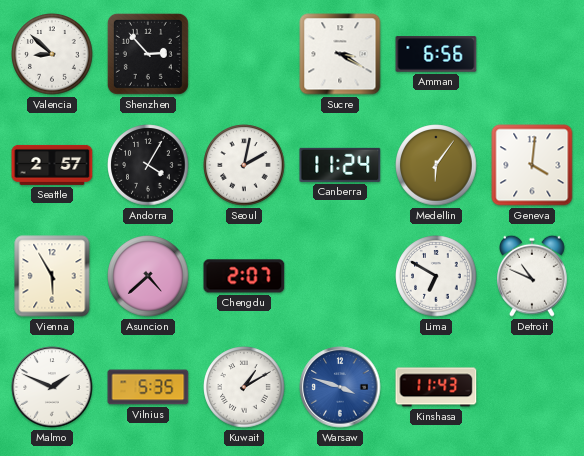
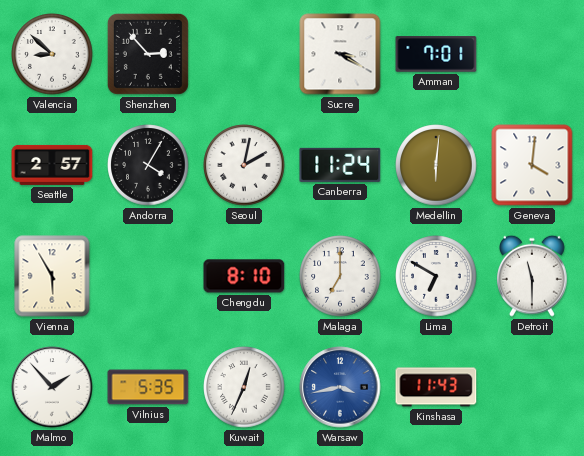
Amman: 6:56 -> 7:01 (436, 54)
Medellin: 6:06 -> 6:01 (436, 165)
Asuncion: 4:38 -> none (148, 276)
Chengdu: 2:07 -> 8:10 (244, 276)
Malaga: none -> 7:00 (340, 276)
Detroit: 10:49 -> 11:30 (533, 276)
Malmo: 1:49 -> 1:53 (52, 387)
Kuwait: 1:10 -> 12:34 (244, 387)
Warsaw: 3:48 -> 3:43 (340, 387)
